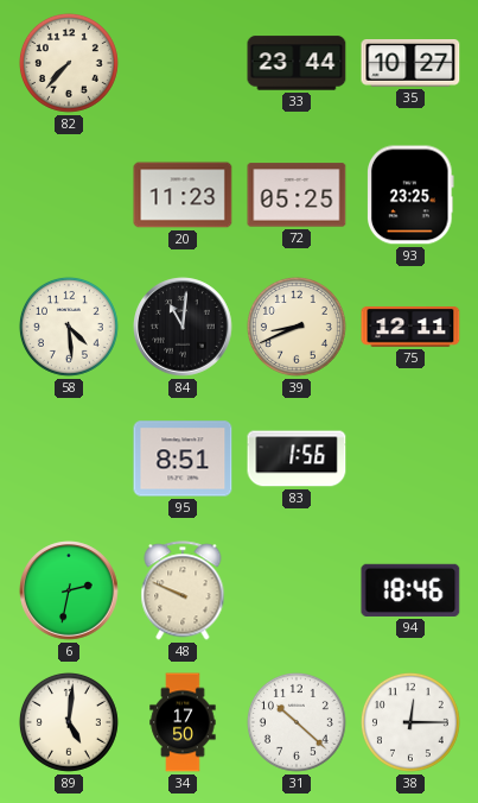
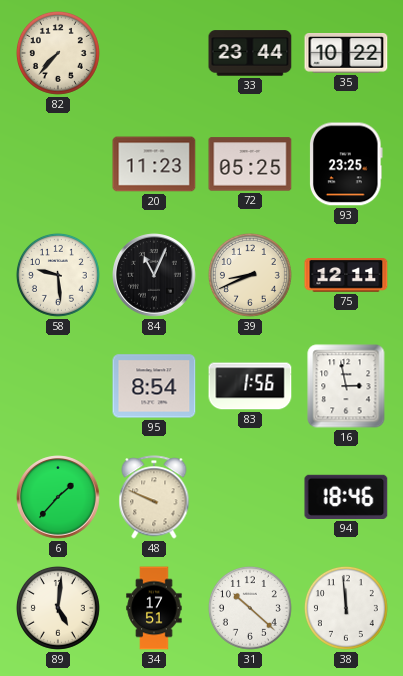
35: 10:27 -> 10:22 (346, 54)
58: 4:29 -> 9:29 (58, 275)
84: 11:01 -> 11:04 (154, 275)
95: 8:51 -> 8:54 (154, 386)
16: none -> 2:58 (346, 386)
6: 2:32 -> 1:37 (58, 497)
34: 17:50 -> 17:51 (154, 608)
38: 12:15 -> 11:59 (346, 608)
